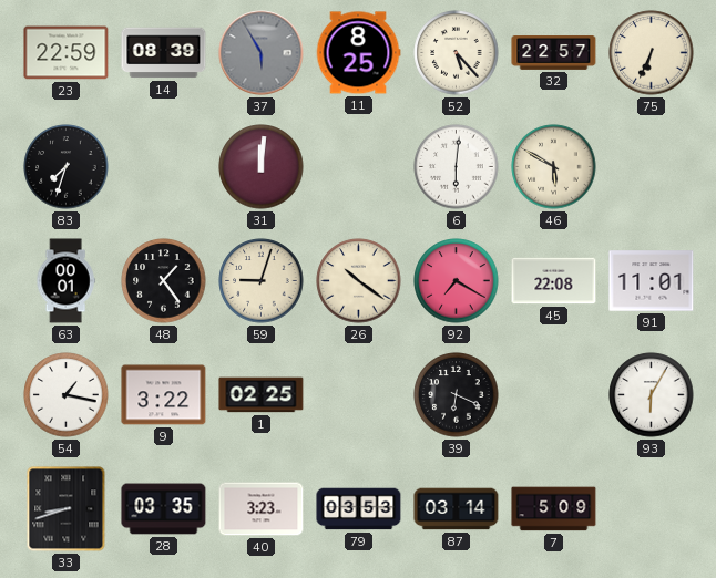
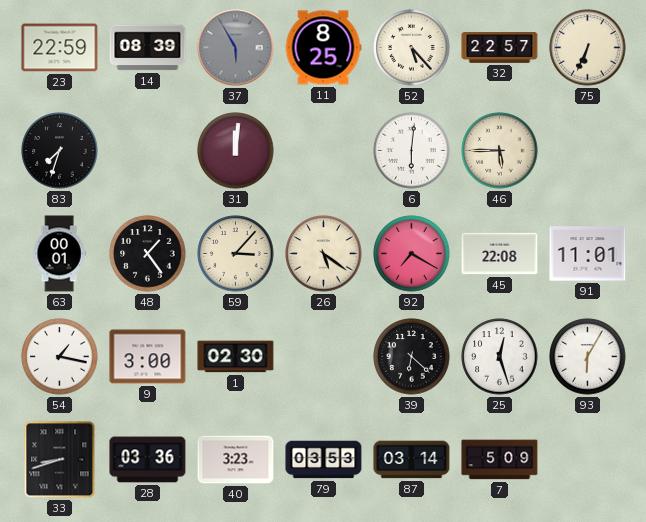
46: 5:50 -> 5:45 (500, 151)
59: 9:03 -> 3:07 (236, 254)
26: 10:21 -> 5:21 (324, 254)
9: 3:22 -> 3:00 (148, 357)
1: 02:25 -> 02:30 (236, 357)
39: 6:19 -> 6:22 (412, 357)
25: none -> 12:27 (500, 357)
28: 03:35 -> 03:36 (148, 460)
